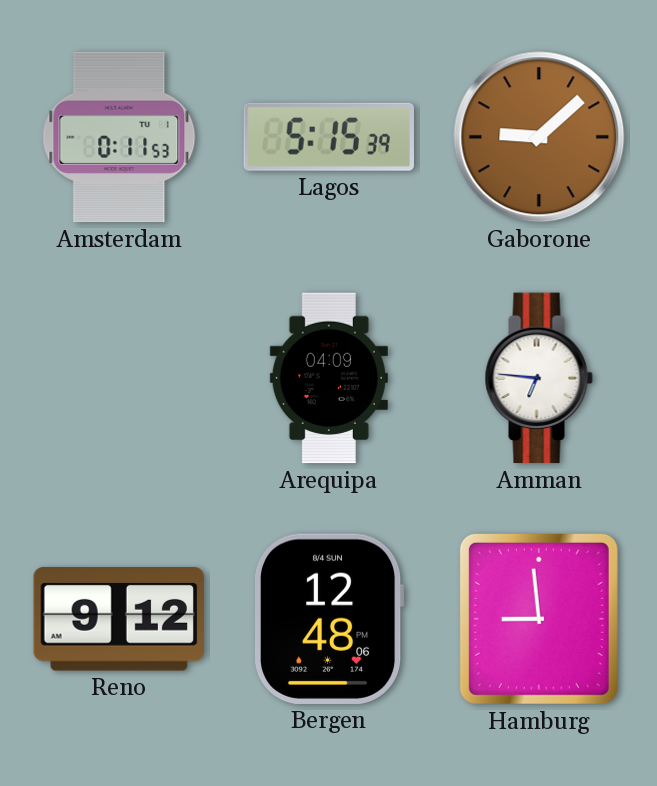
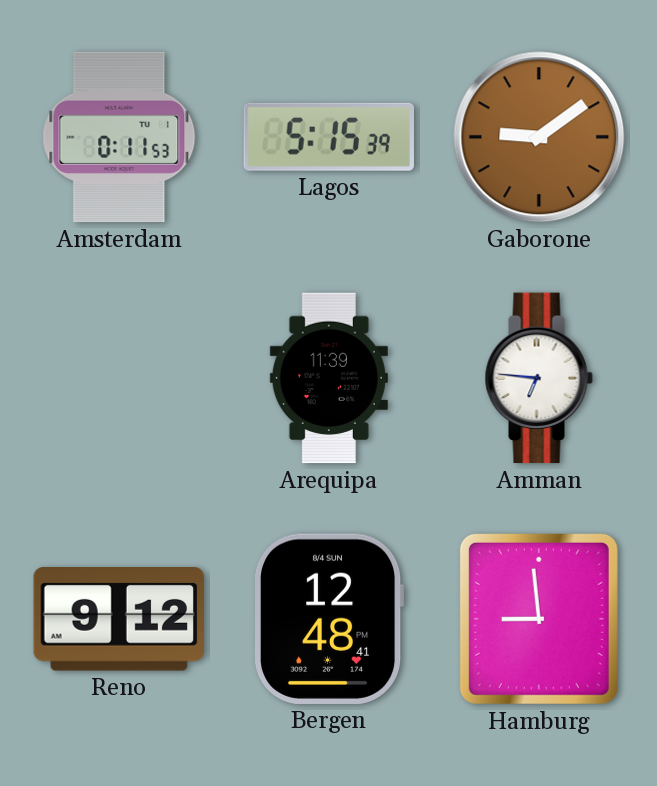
Gaborone: 9:08 -> 9:09 (539, 137)
Arequipa: 04:09 -> 11:39 (329, 378)
Bergen: 12:48:06 -> 12:48:41 (330, 619)
